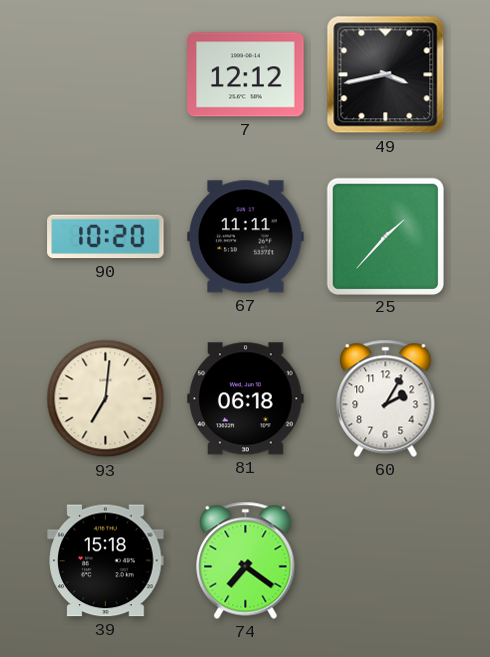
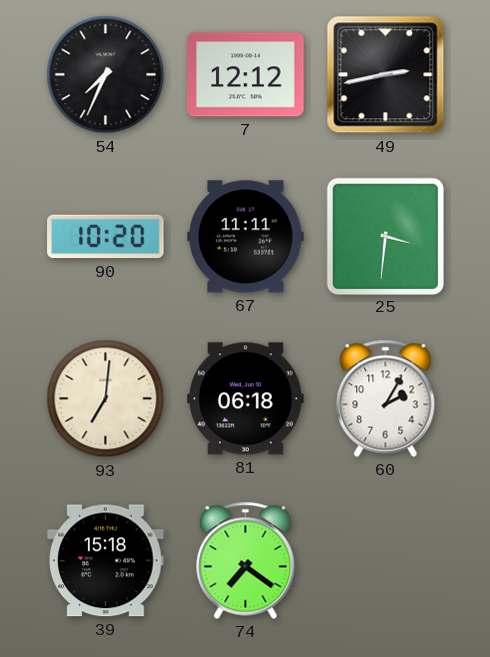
54: none -> 7:34 (106, 75)
49: 3:43 -> 2:43 (386, 75)
25: 1:37 -> 3:31 (385, 236)
